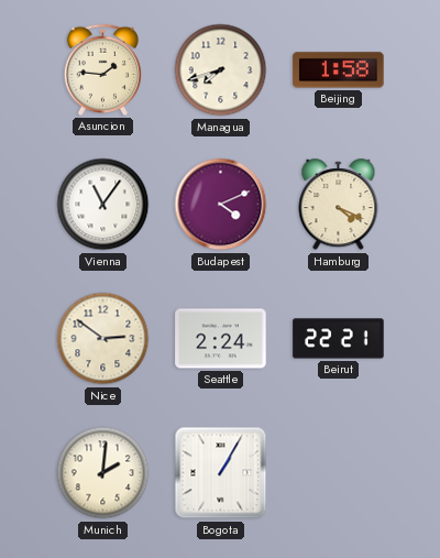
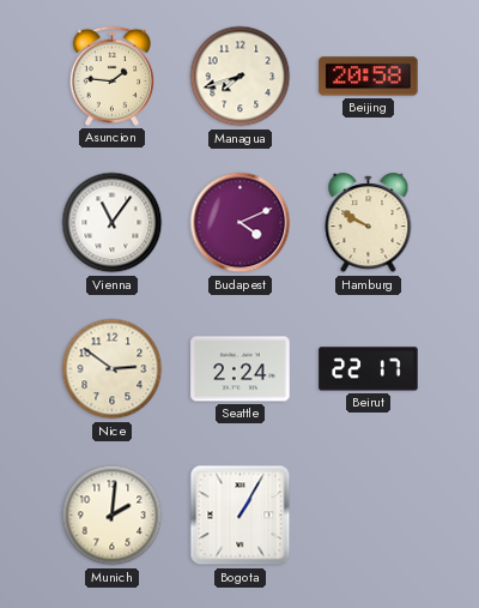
Beijing: 1:58 -> 20:58 (369, 77)
Hamburg: 4:19 -> 9:50 (369, 223)
Beirut: 22:21 -> 22:17 (369, 369)
